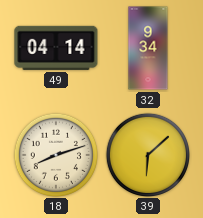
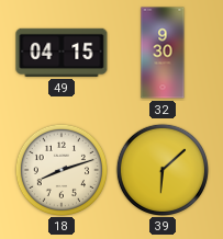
49: 04:14 -> 04:15 (62, 53)
32: 9:34 -> 9:30 (163, 53)
